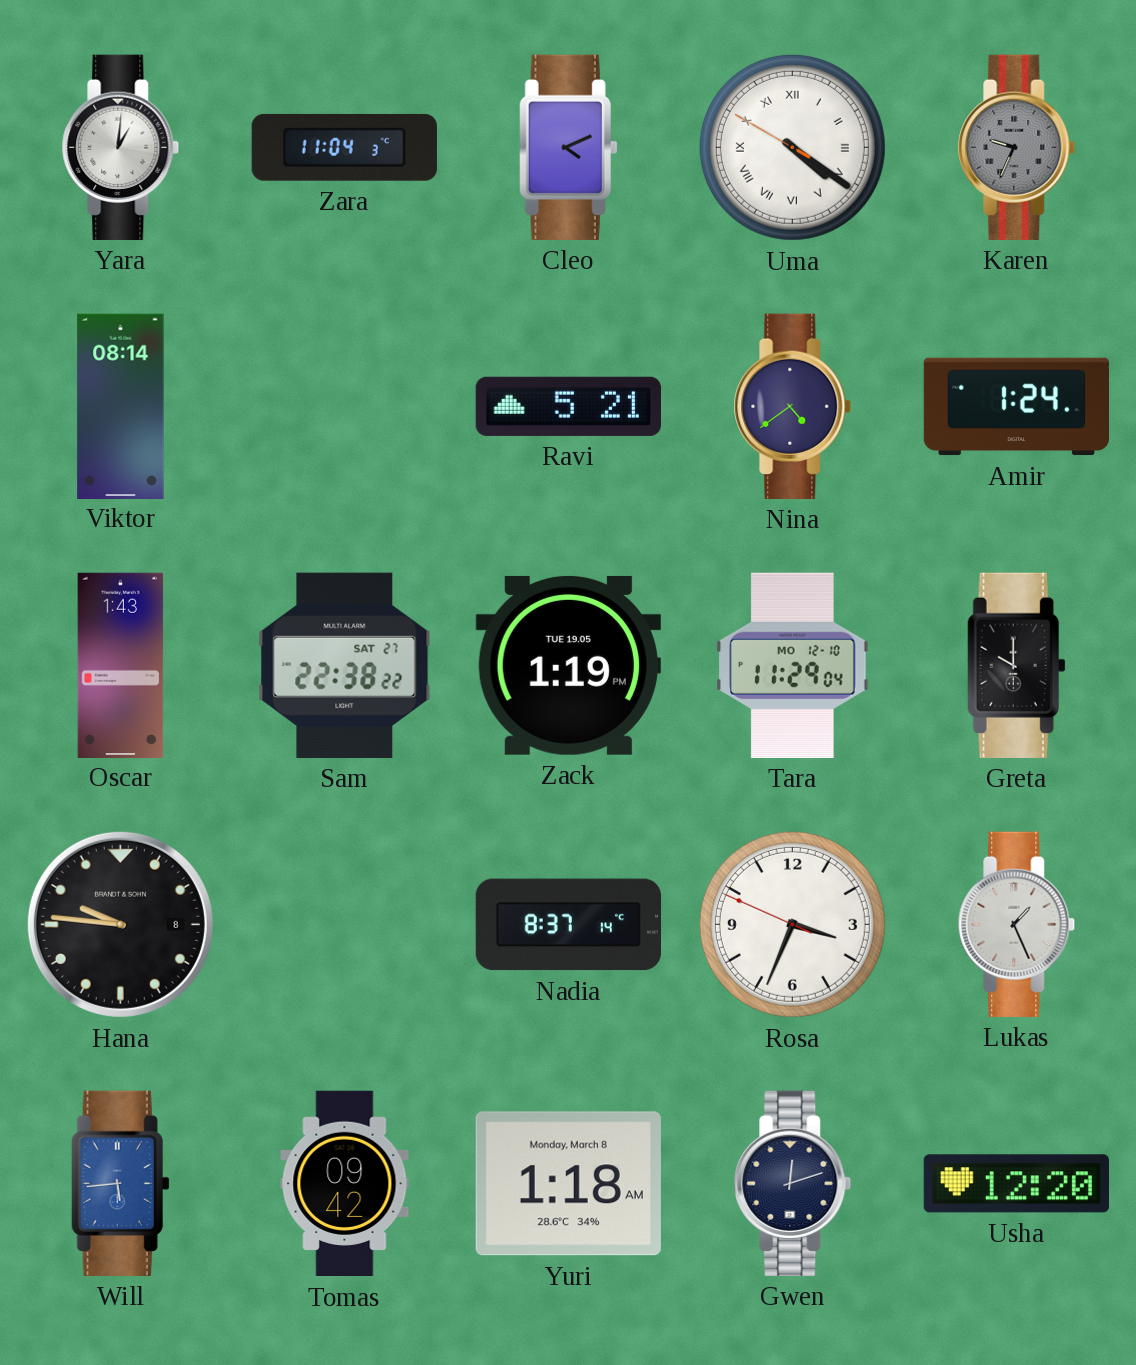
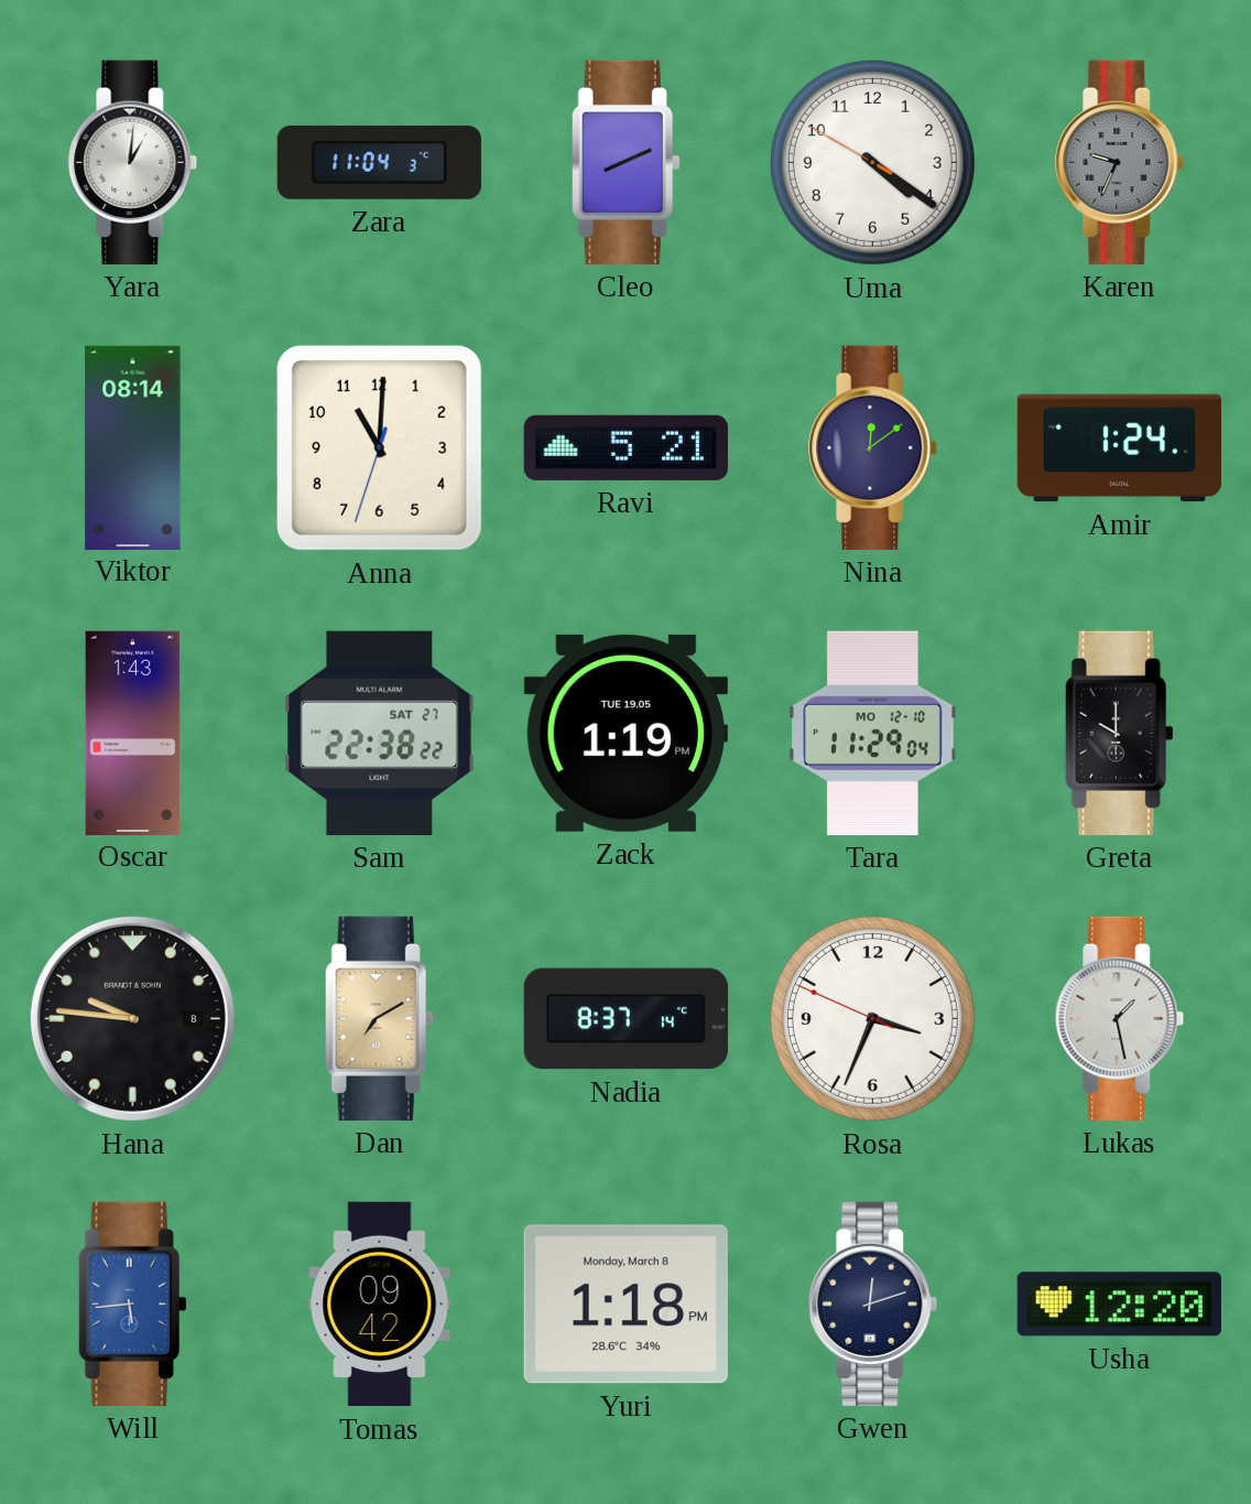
Cleo: 4:11 -> 8:11 (625, 162)
Uma numerals: Roman -> Arabic (872, 162)
Anna: none -> 11:00 (379, 447)
Nina: 4:39 -> 12:09 (873, 447)
Dan: none -> 7:10 (379, 1018)
Lukas: 1:26 -> 1:28 (1120, 1018)
Yuri: 1:18 AM -> 1:18 PM (625, 1305)
